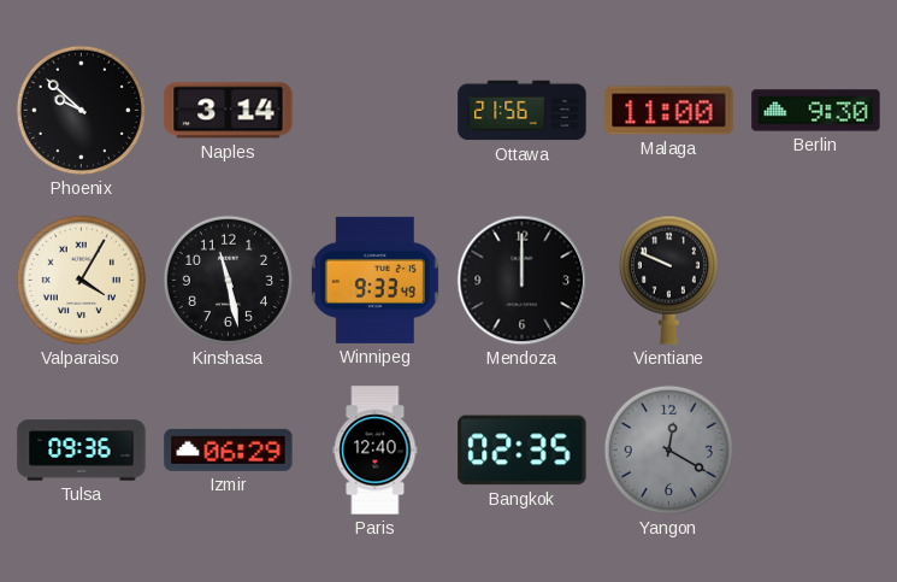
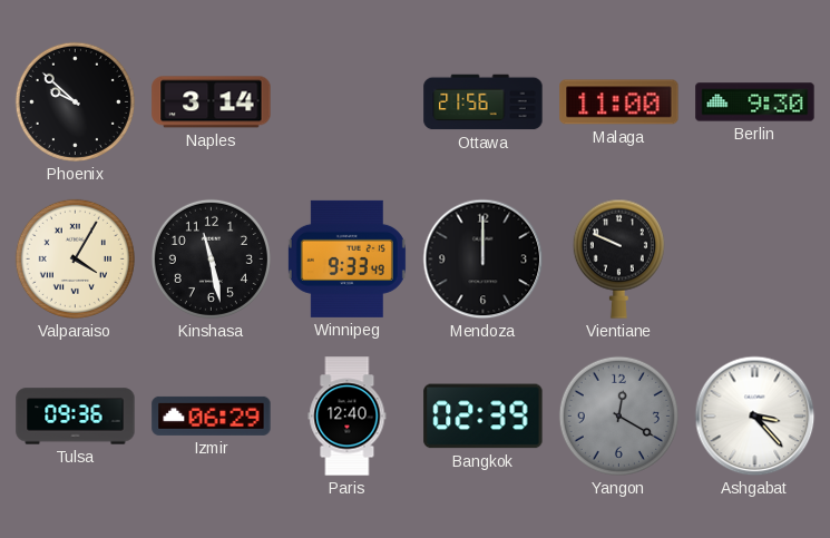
Bangkok: 02:35 -> 02:39 (484, 417)
Ashgabat: none -> 3:23 (755, 417)
